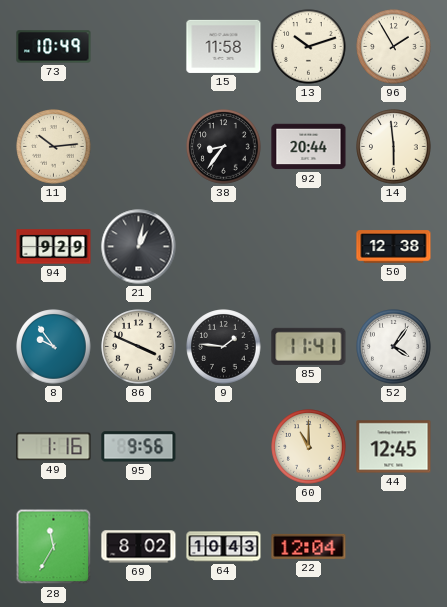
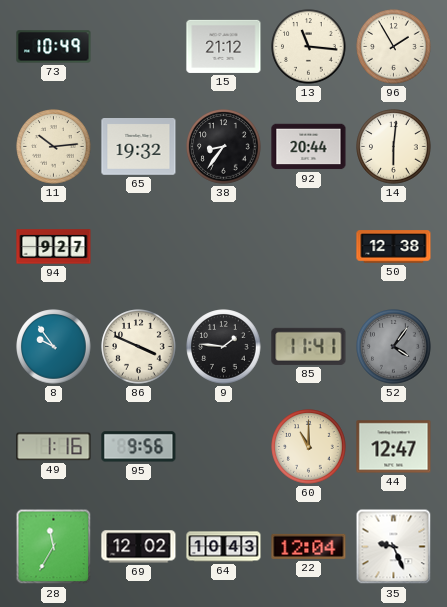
15: 11:58 -> 21:12 (224, 46)
13: 10:12 -> 11:16 (309, 47)
65: none -> 19:32 (139, 147)
14: 5:59 -> 6:01 (394, 147)
94: 9:29 -> 9:27 (54, 247)
21: 1:02 -> none (139, 247)
52 dial: white -> grey (394, 347)
44: 12:45 -> 12:47 (394, 447)
69: 8:02 -> 12:02 (139, 547)
35: none -> 9:26 (394, 547)
